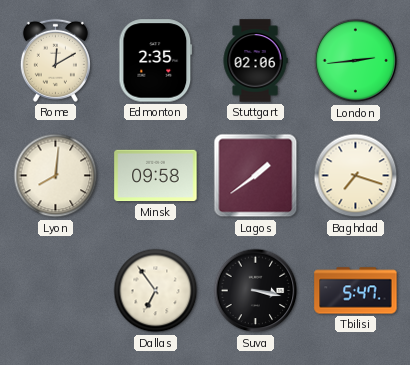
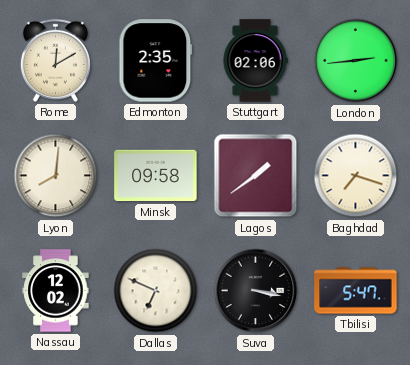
Nassau: none -> 12:02 (56, 291)
Dallas: 6:54 -> 6:49 (156, 291)
